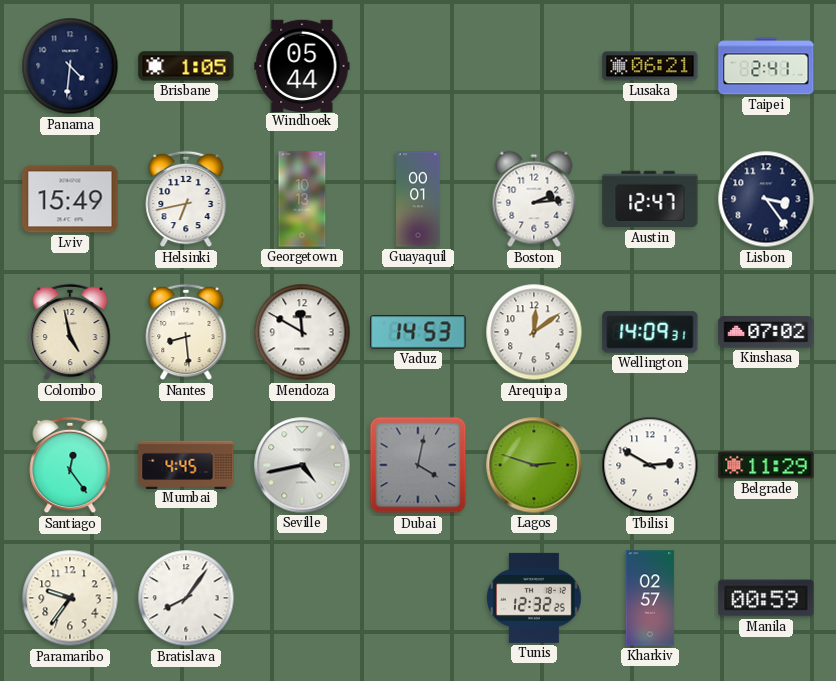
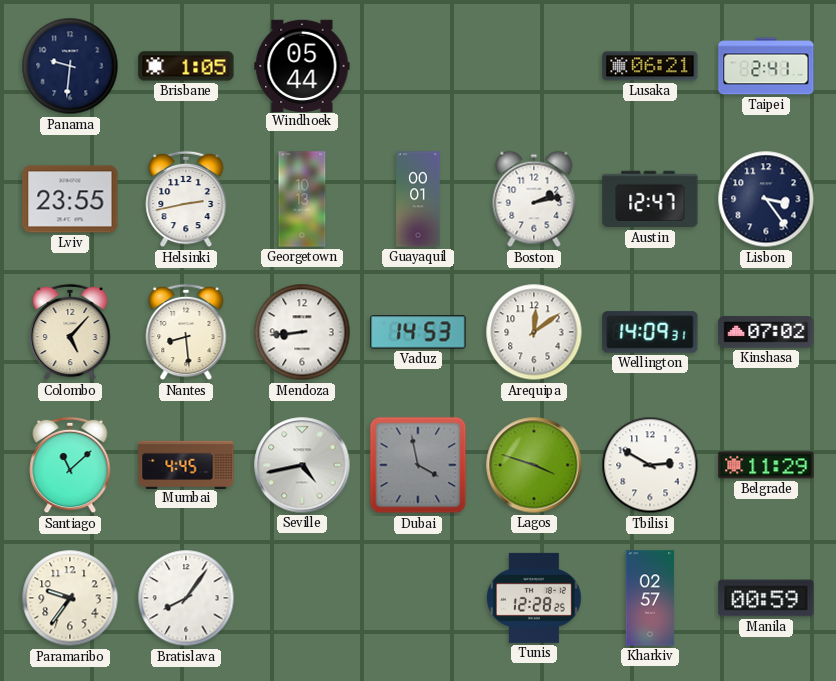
Panama: 4:31 -> 9:31 (70, 66)
Lviv: 15:49 -> 23:55 (70, 199)
Helsinki: 6:43 -> 2:43 (186, 199)
Boston: 2:14 -> 2:13 (534, 199)
Colombo: 4:58 -> 5:07 (70, 332)
Mendoza: 11:50 -> 8:44 (302, 332)
Santiago: 12:24 -> 11:08 (70, 465)
Dubai: 4:02 -> 3:58 (418, 465)
Lagos: 2:48 -> 3:48 (534, 465)
Tunis: 12:32 -> 12:28 (534, 598)
